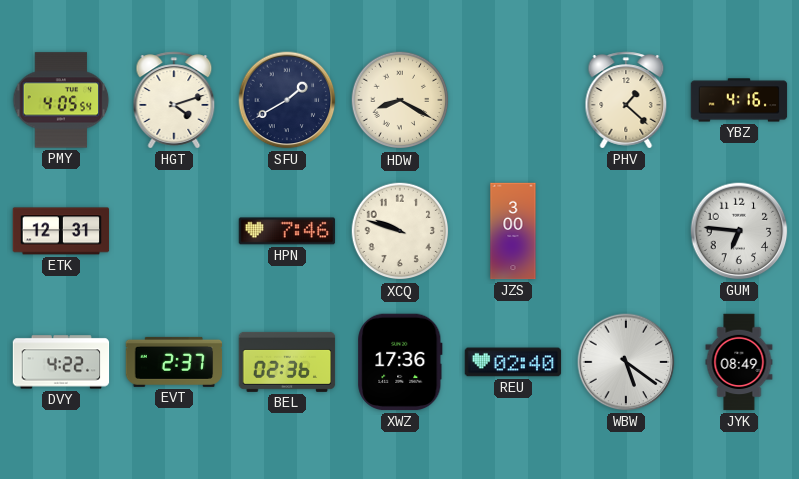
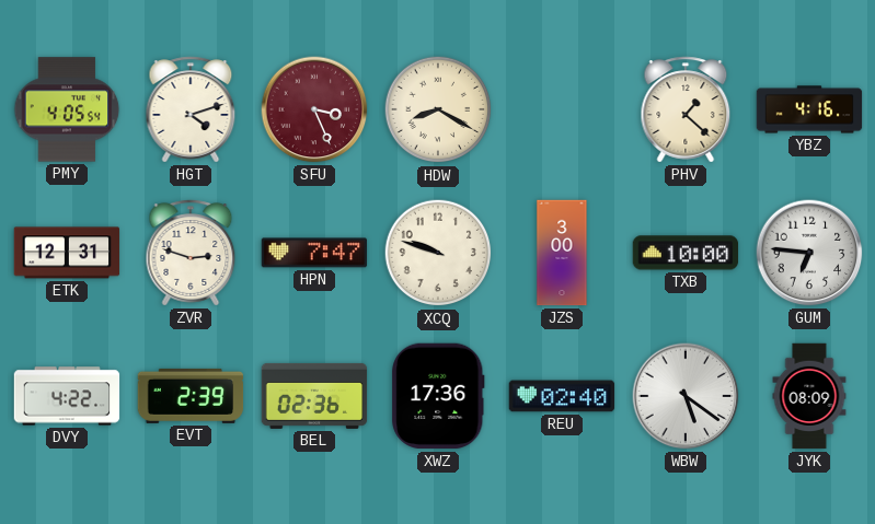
SFU: 1:40 -> 3:26 (314, 109)
SFU dial: navy -> burgundy (314, 109)
ZVR: none -> 2:48 (191, 253)
HPN: 7:46 -> 7:47 (314, 253)
TXB: none -> 10:00 (686, 253)
EVT: 2:37 -> 2:39 (191, 396)
JYK: 08:49 -> 08:09 (809, 396)
